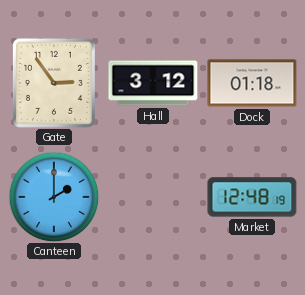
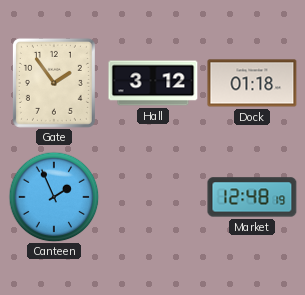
Gate: 2:54 -> 1:54 (54, 83)
Canteen: 2:00 -> 1:56 (54, 197)
